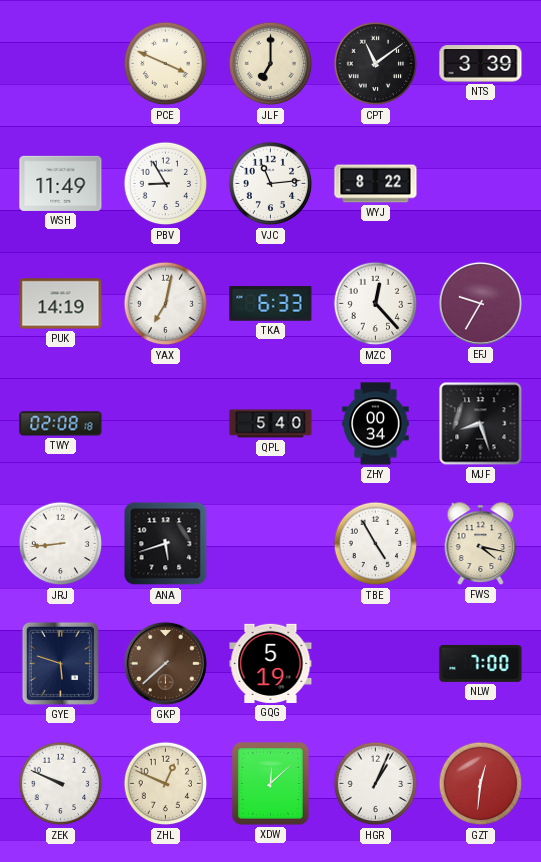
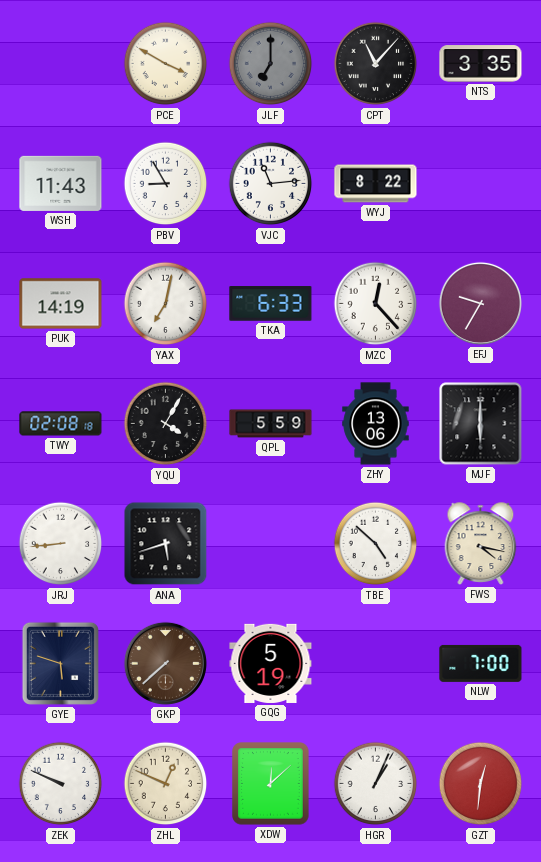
PCE: 3:49 -> 3:50 (166, 64)
JLF dial: cream -> grey (271, 64)
CPT: 11:09 -> 11:07 (376, 64)
NTS: 3:39 -> 3:35 (481, 64)
WSH: 11:49 -> 11:43 (61, 183)
YQU: none -> 4:05 (166, 424)
QPL: 5:40 -> 5:59 (271, 424)
ZHY: 00:34 -> 13:06 (376, 424)
MJF: 8:27 -> 6:00 (481, 424)
TBE: 4:55 -> 4:52 (376, 544)
